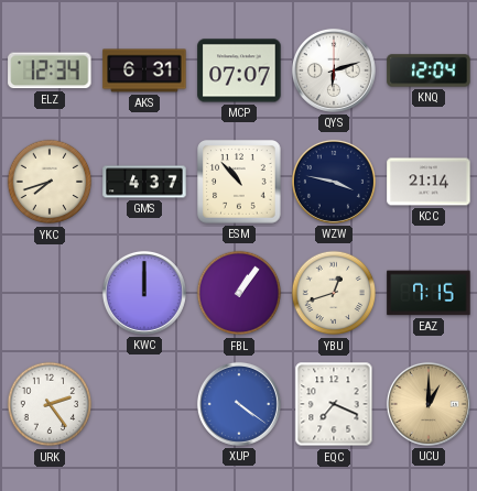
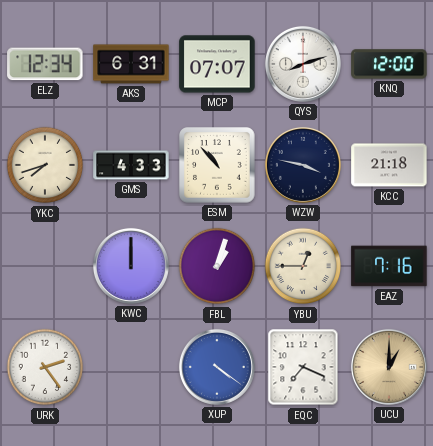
QYS: 6:12 -> 8:12 (303, 64)
KNQ: 12:04 -> 12:00 (389, 64)
GMS: 4:37 -> 4:33 (131, 165)
KCC: 21:14 -> 21:18 (389, 165)
FBL: 1:06 -> 1:03 (217, 266)
YBU: 12:42 -> 12:45 (303, 266)
EAZ: 7:15 -> 7:16 (389, 266)
